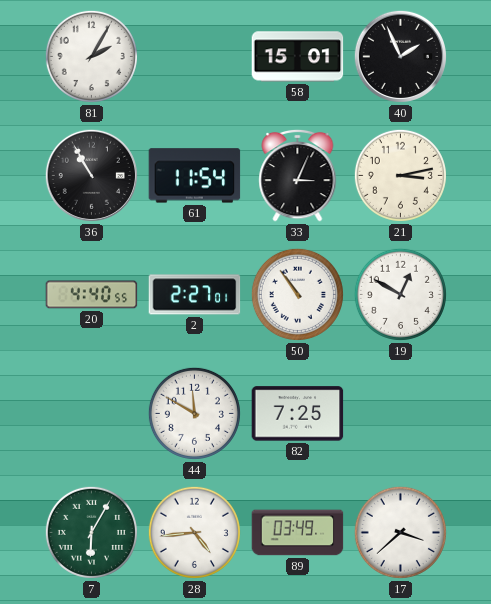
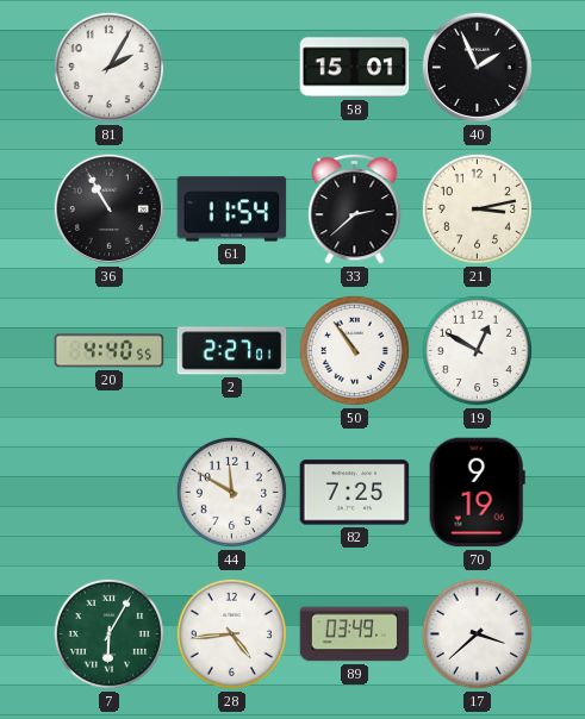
33: 3:04 -> 2:38 (355, 208)
70: none -> 9:19 (477, 493)
